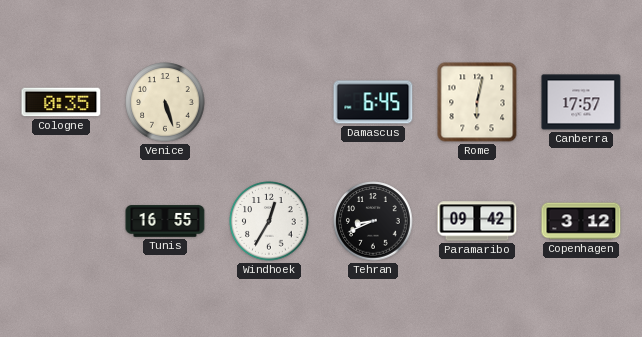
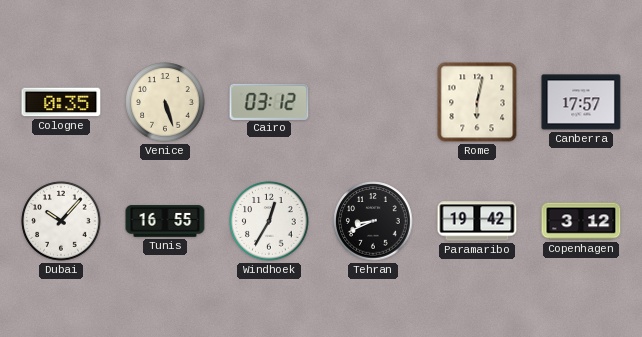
Cairo: none -> 03:12 (269, 101)
Damascus: 6:45 -> none (373, 102)
Dubai: none -> 10:07 (61, 221)
Paramaribo: 09:42 -> 19:42 (477, 221)
